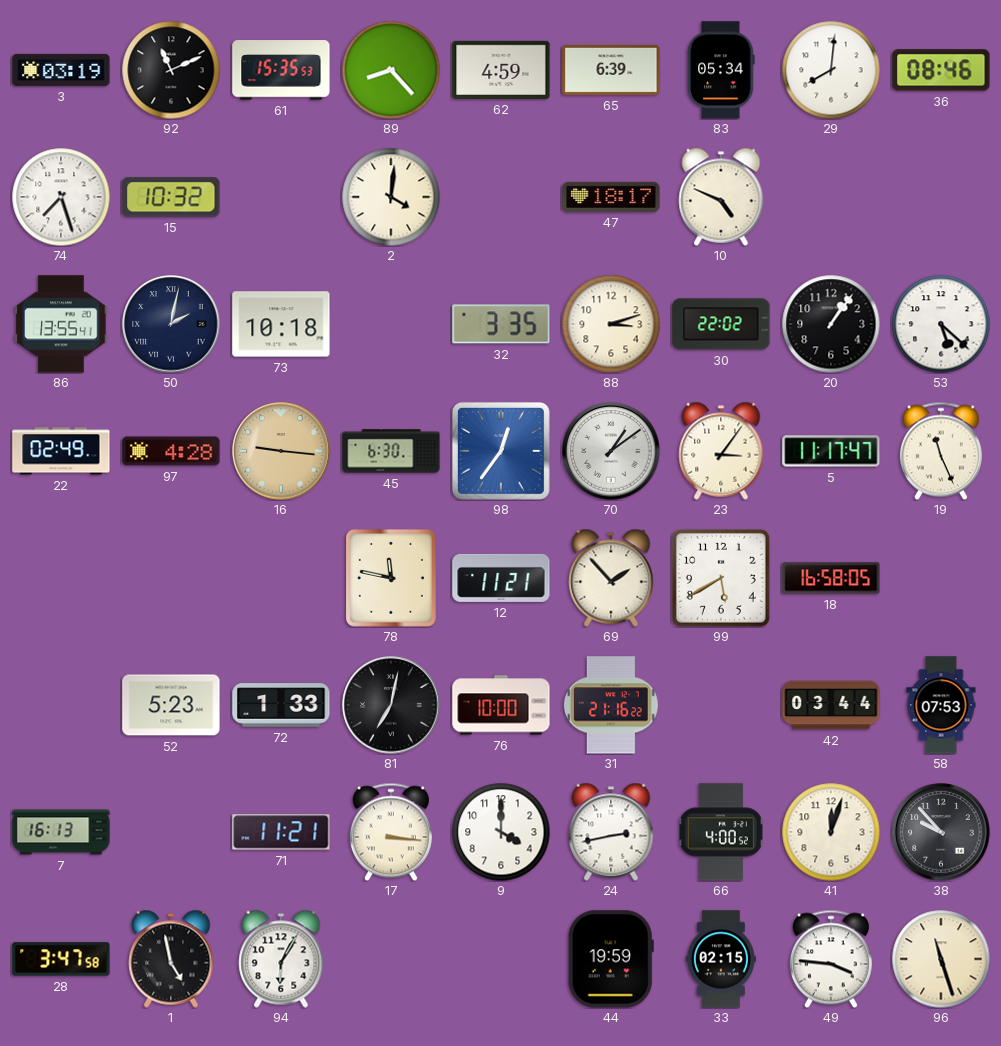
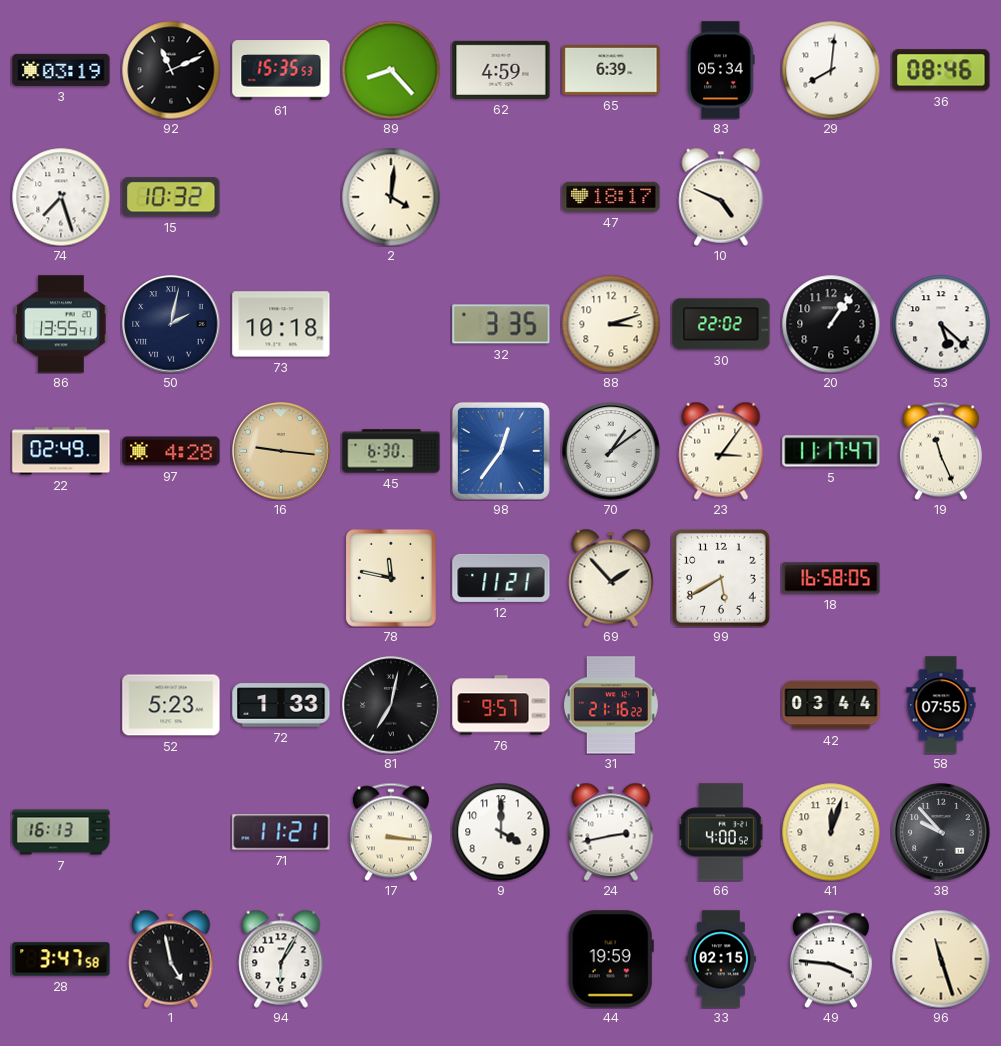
76: 10:00 -> 9:57 (501, 705)
58: 07:53 -> 07:55 (941, 705)
